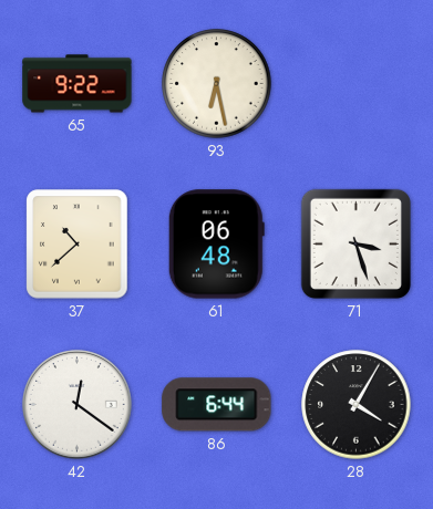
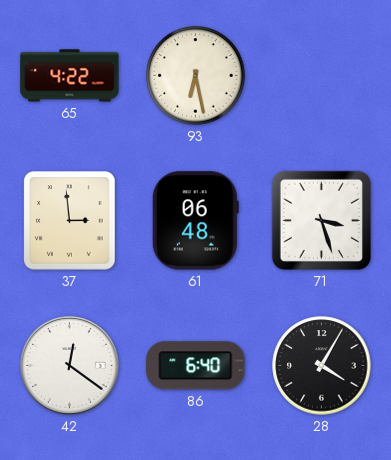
65: 9:22 -> 4:22 (70, 76)
37: 10:38 -> 2:59 (70, 221)
86: 6:44 -> 6:40 (196, 366)
